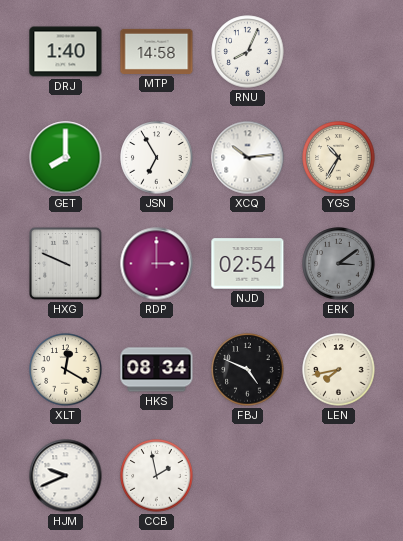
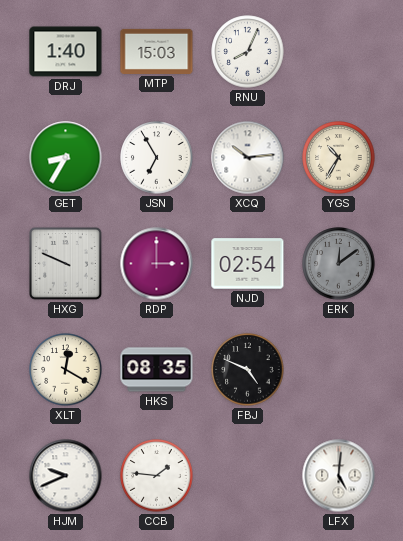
MTP: 14:58 -> 15:03 (157, 51)
GET: 8:00 -> 8:35 (66, 158)
ERK: 3:09 -> 12:09 (339, 264)
HKS: 08:34 -> 08:35 (157, 370)
LEN: 7:43 -> none (339, 370)
CCB: 1:58 -> 1:46 (157, 476)
LFX: none -> 5:01 (339, 476)
